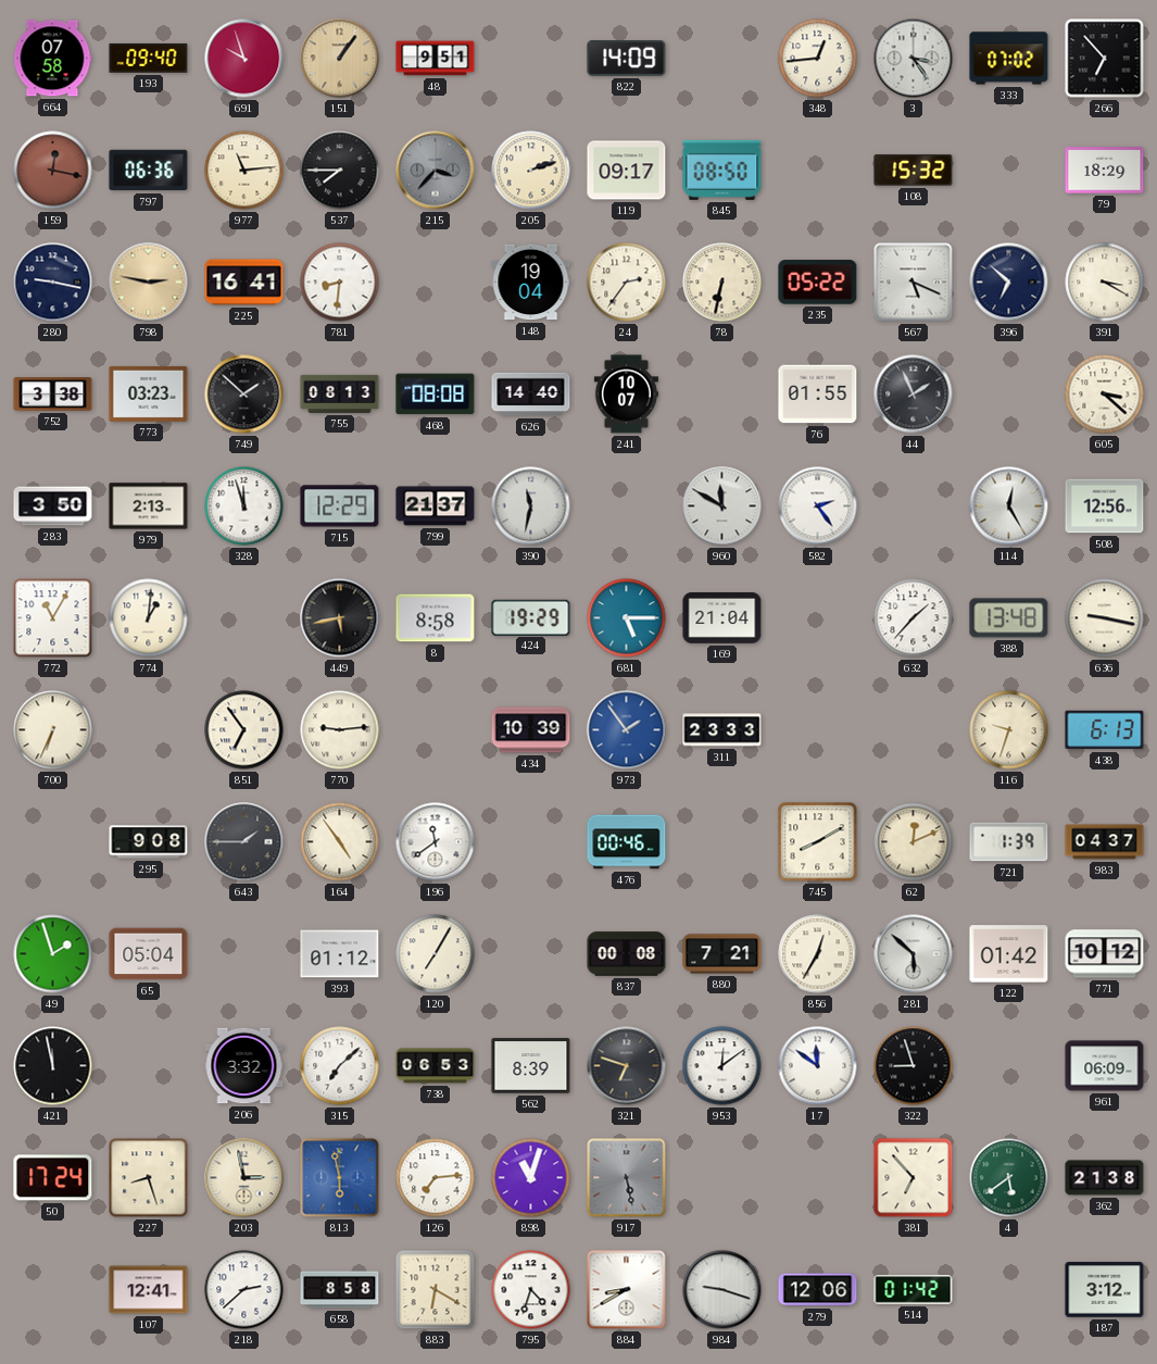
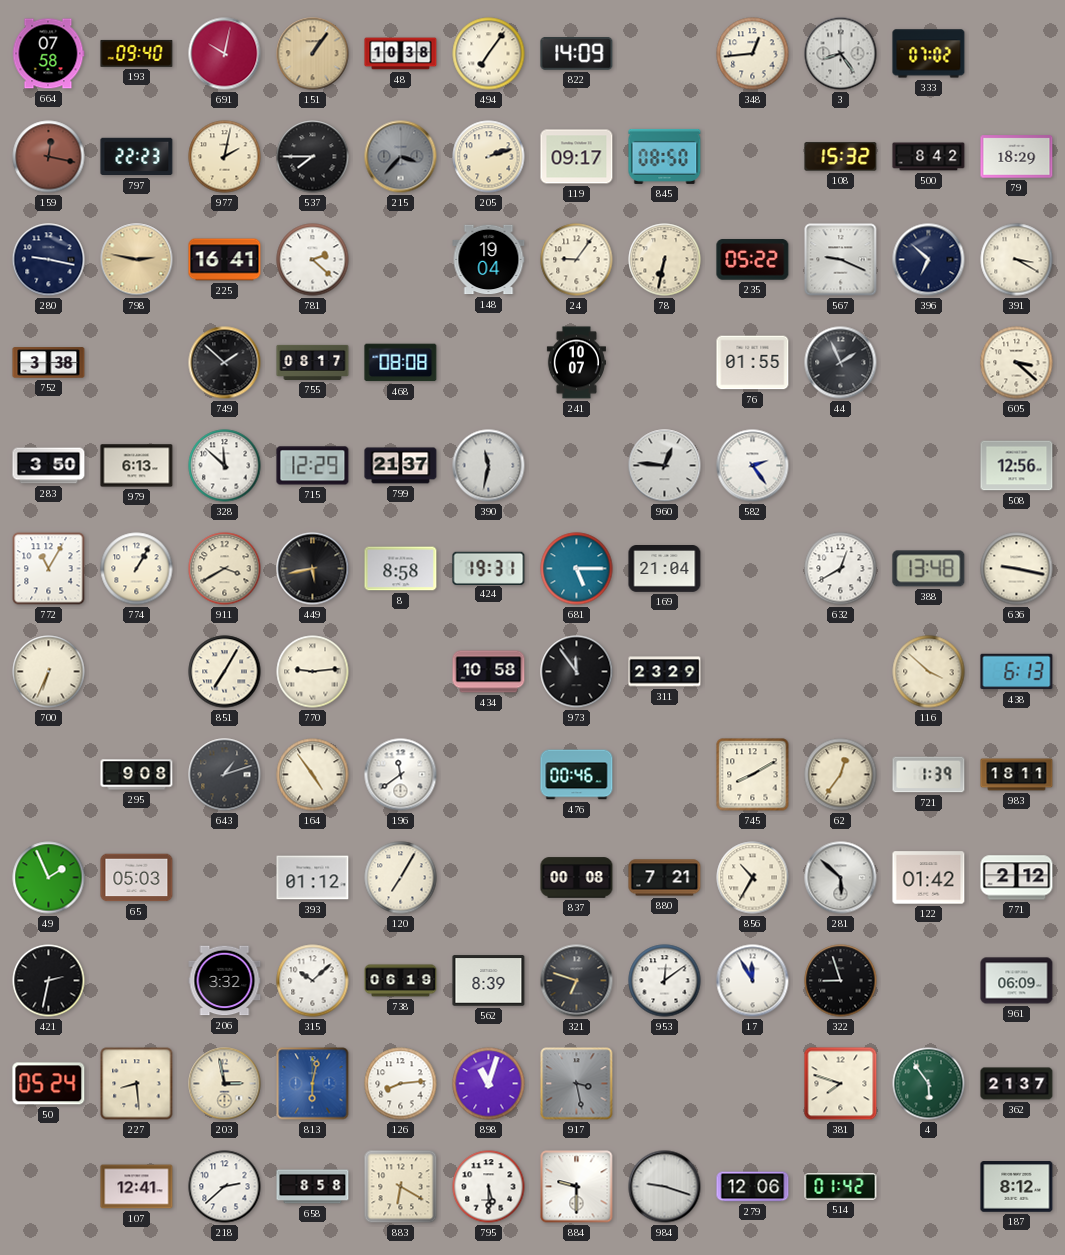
691: 9:57 -> 10:02 (225, 54)
48: 9:51 -> 10:38 (401, 54)
494: none -> 7:06 (489, 54)
3: 3:24 -> 8:24 (841, 54)
266: 6:53 -> none (1105, 59)
797: 06:36 -> 22:23 (137, 157)
977: 11:14 -> 2:02 (225, 157)
500: none -> 8:42 (929, 157)
781: 8:31 -> 2:22 (313, 260)
24: 2:36 -> 9:06 (577, 260)
567: 5:19 -> 9:19 (841, 260)
773: 03:23 -> none (149, 393)
755: 08:13 -> 08:17 (313, 362)
626: 14:40 -> none (531, 395)
979: 2:13 -> 6:13 (137, 466)
328: 11:57 -> 11:52 (225, 466)
960: 11:50 -> 12:46 (665, 466)
114: 12:25 -> none (1009, 506)
774: 1:01 -> 1:05 (137, 569)
911: none -> 3:40 (225, 569)
424: 19:29 -> 19:31 (489, 568)
632: 1:37 -> 12:40 (841, 569)
851: 6:54 -> 7:05 (225, 672)
434: 10:39 -> 10:58 (489, 672)
973: 1:54 -> 11:54 (577, 672)
973 dial: blue -> black (577, 672)
311: 23:33 -> 23:29 (665, 672)
116: 9:33 -> 3:52 (929, 672)
643: 1:45 -> 1:12 (225, 775)
62: 12:11 -> 12:36 (841, 775)
983: 04:37 -> 18:11 (1017, 775)
49: 1:57 -> 1:56 (49, 878)
65: 05:04 -> 05:03 (137, 878)
856: 12:35 -> 10:35 (753, 878)
771: 10:12 -> 2:12 (1017, 878)
421: 11:58 -> 2:32 (49, 981)
315: 7:08 -> 10:08 (313, 981)
738: 06:53 -> 06:19 (401, 981)
17: 11:51 -> 11:55 (753, 981)
50: 17:24 -> 05:24 (49, 1084)
227: 8:27 -> 8:29 (137, 1084)
813: 5:58 -> 6:02 (313, 1084)
126: 7:14 -> 8:14 (401, 1084)
917: 5:28 -> 3:28 (577, 1084)
381: 6:53 -> 7:48 (841, 1084)
4: 5:39 -> 5:54 (929, 1084)
362: 21:38 -> 21:37 (1017, 1084)
795: 4:33 -> 5:30 (489, 1187)
884: 8:40 -> 9:30 (577, 1187)
187: 3:12 -> 8:12 (1017, 1187)
